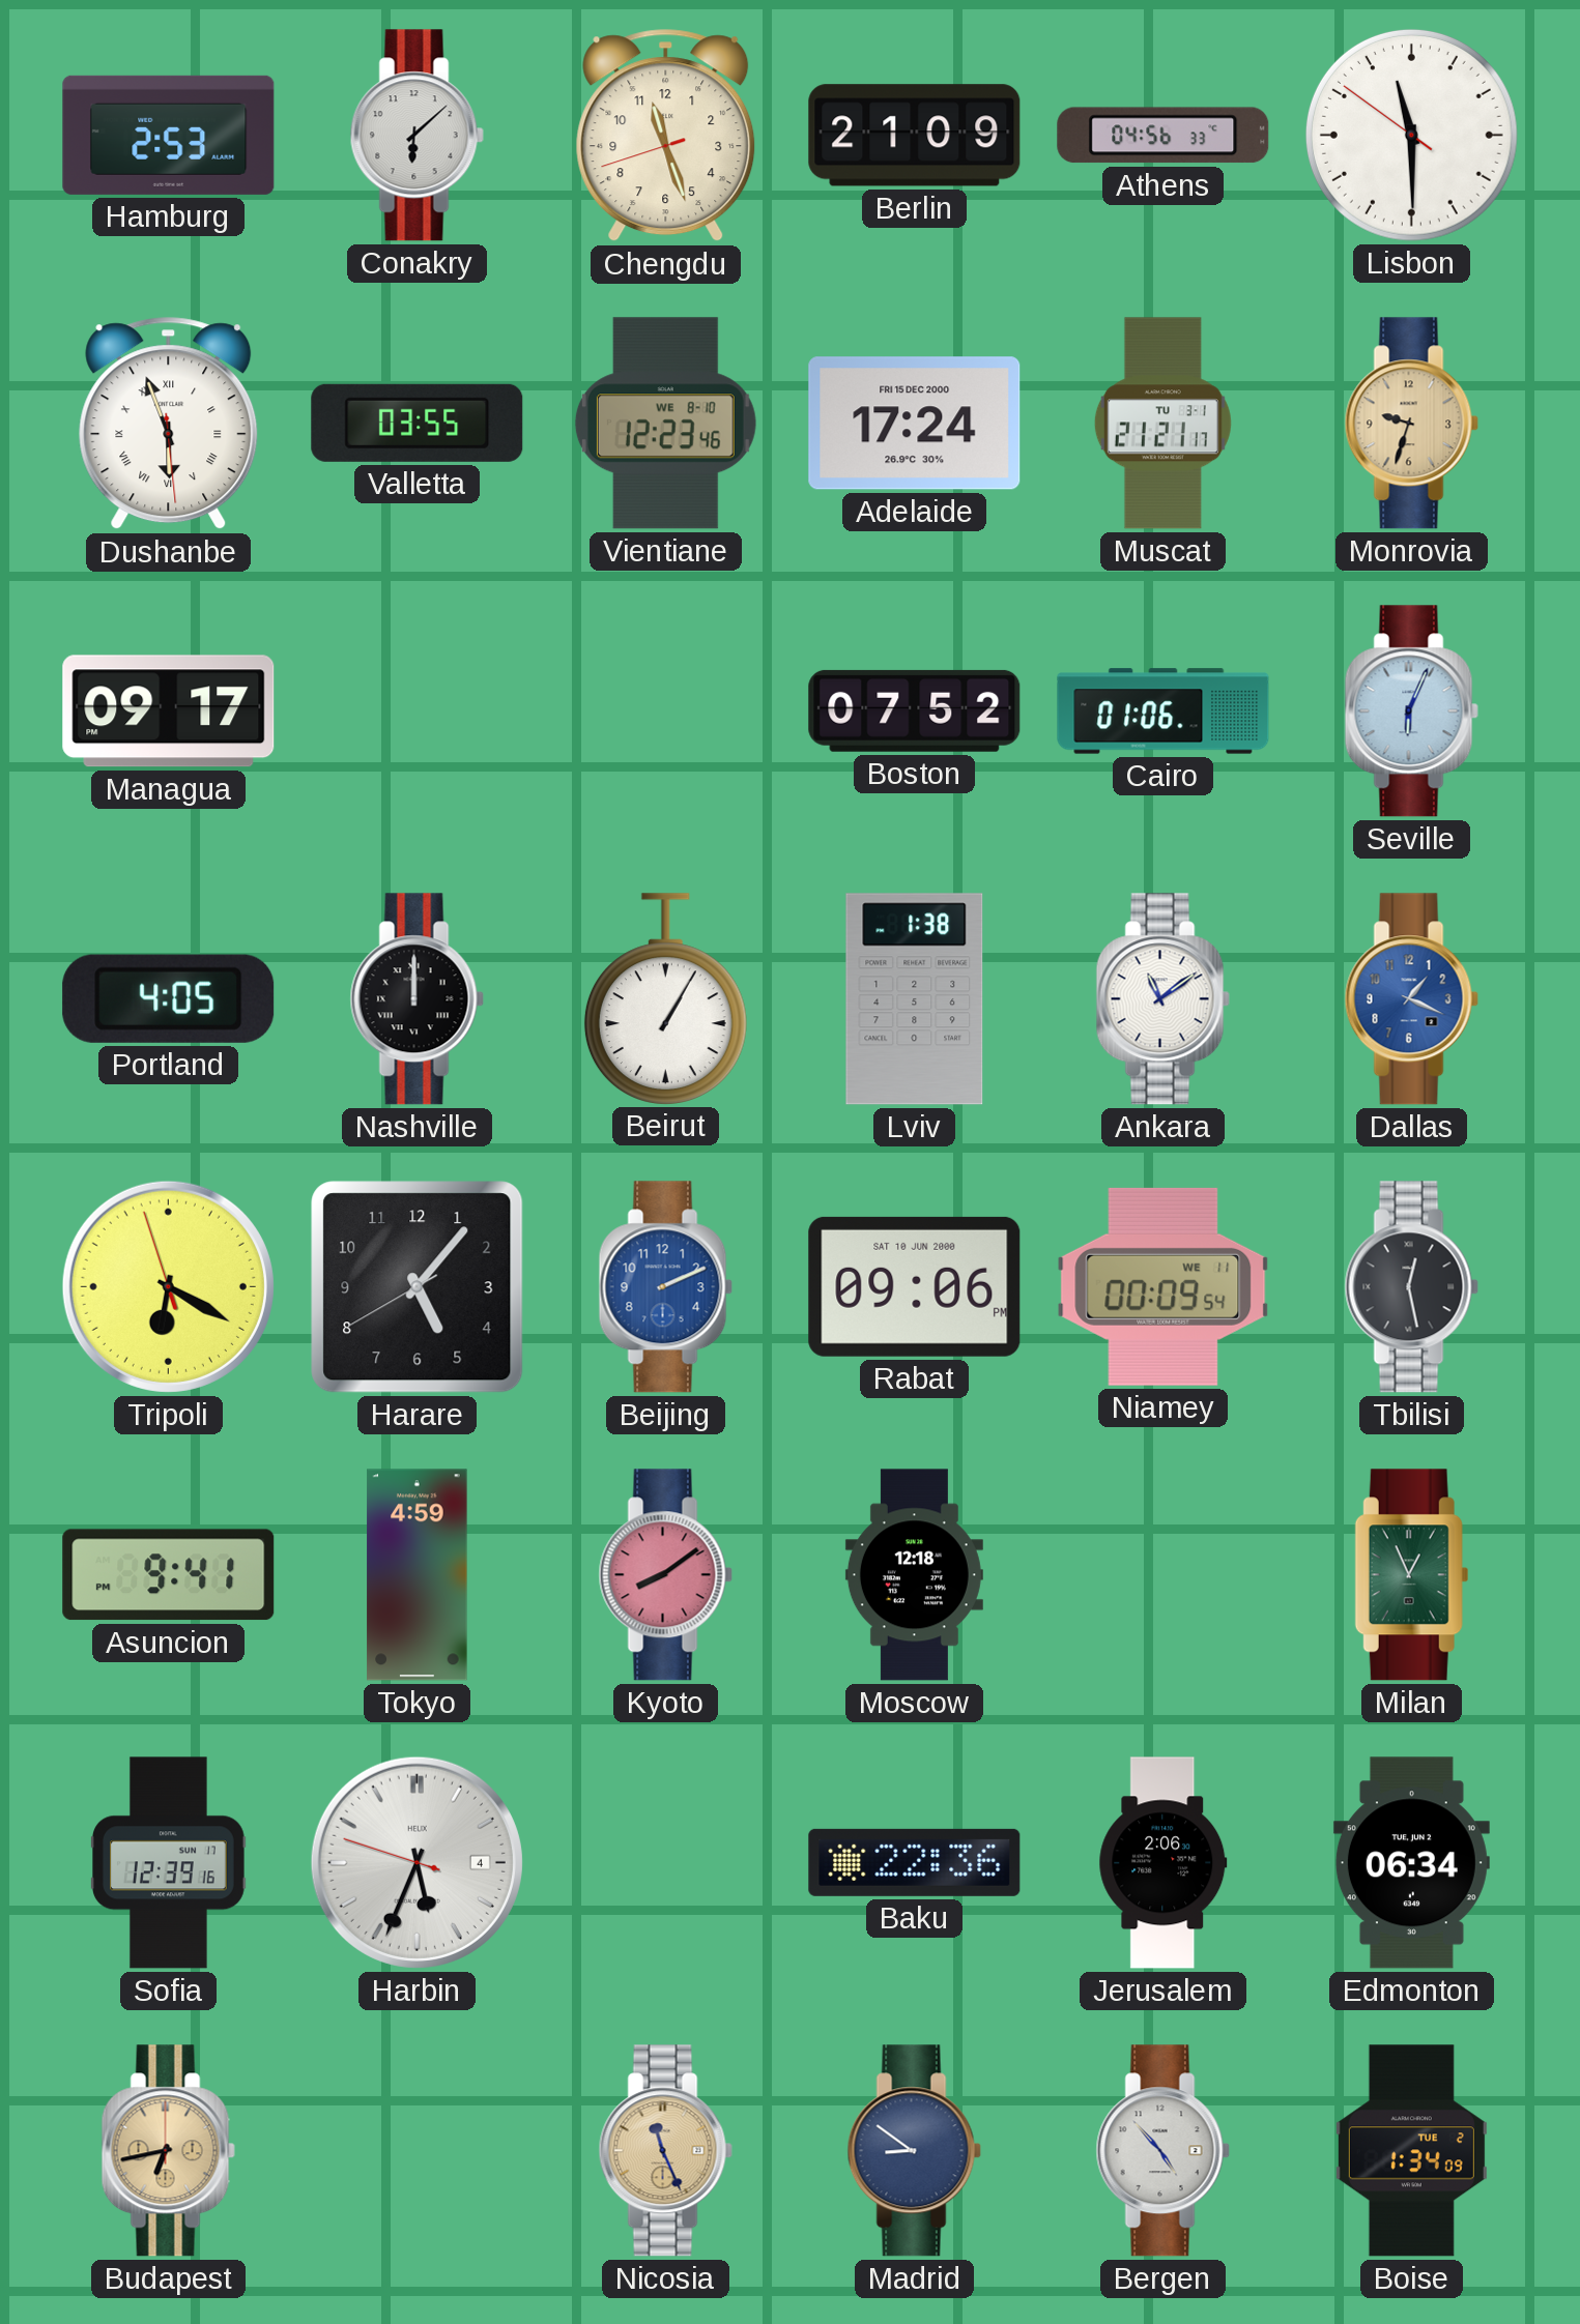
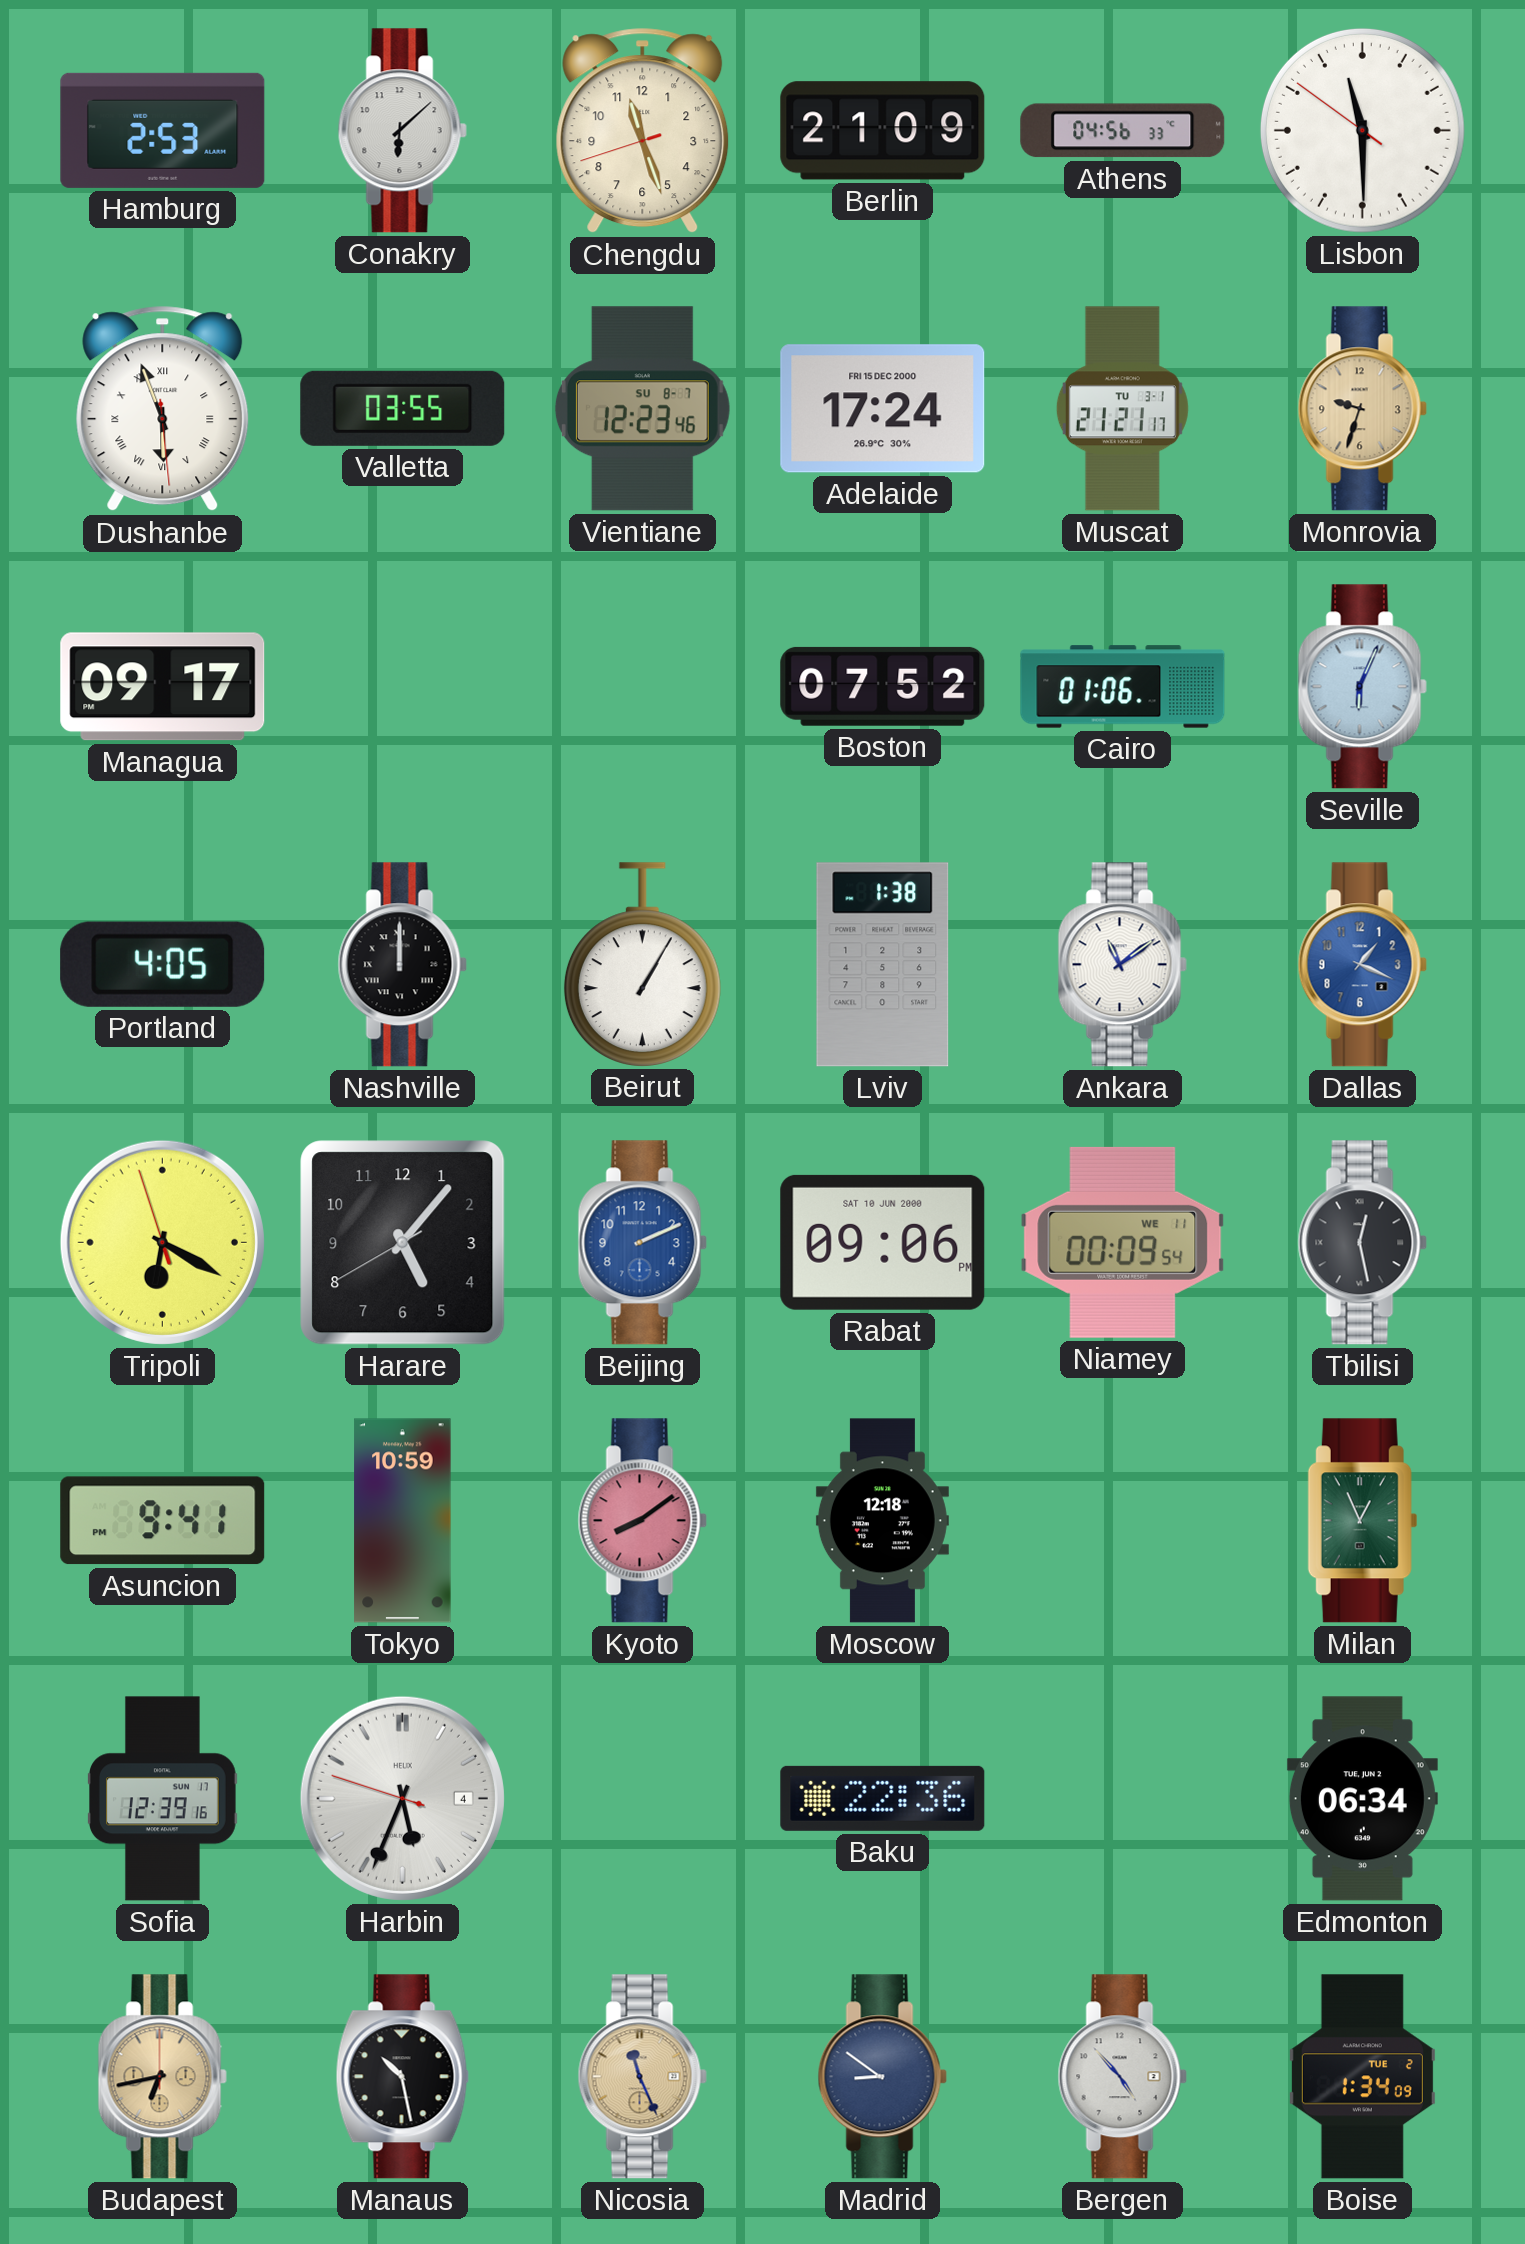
Vientiane date: WE 8-10 -> SU 8-7 (642, 409)
Tokyo: 4:59 -> 10:59 (403, 1521)
Jerusalem: 2:06 -> none (1164, 1863)
Manaus: none -> 10:28 (402, 2077)
